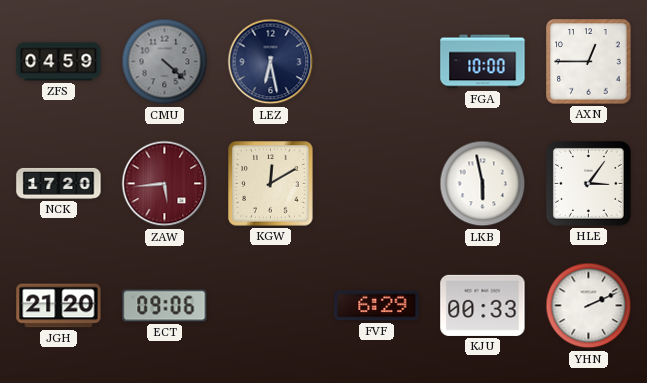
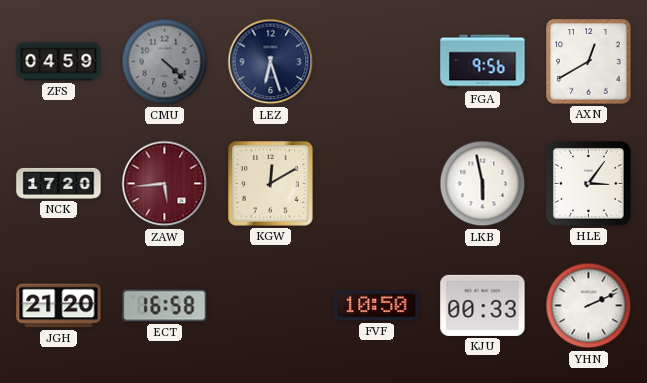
LEZ: 6:28 -> 6:27 (271, 62)
FGA: 10:00 -> 9:56 (483, 62)
AXN: 12:45 -> 12:40 (589, 62)
ECT: 09:06 -> 16:58 (165, 306)
FVF: 6:29 -> 10:50 (377, 306)
